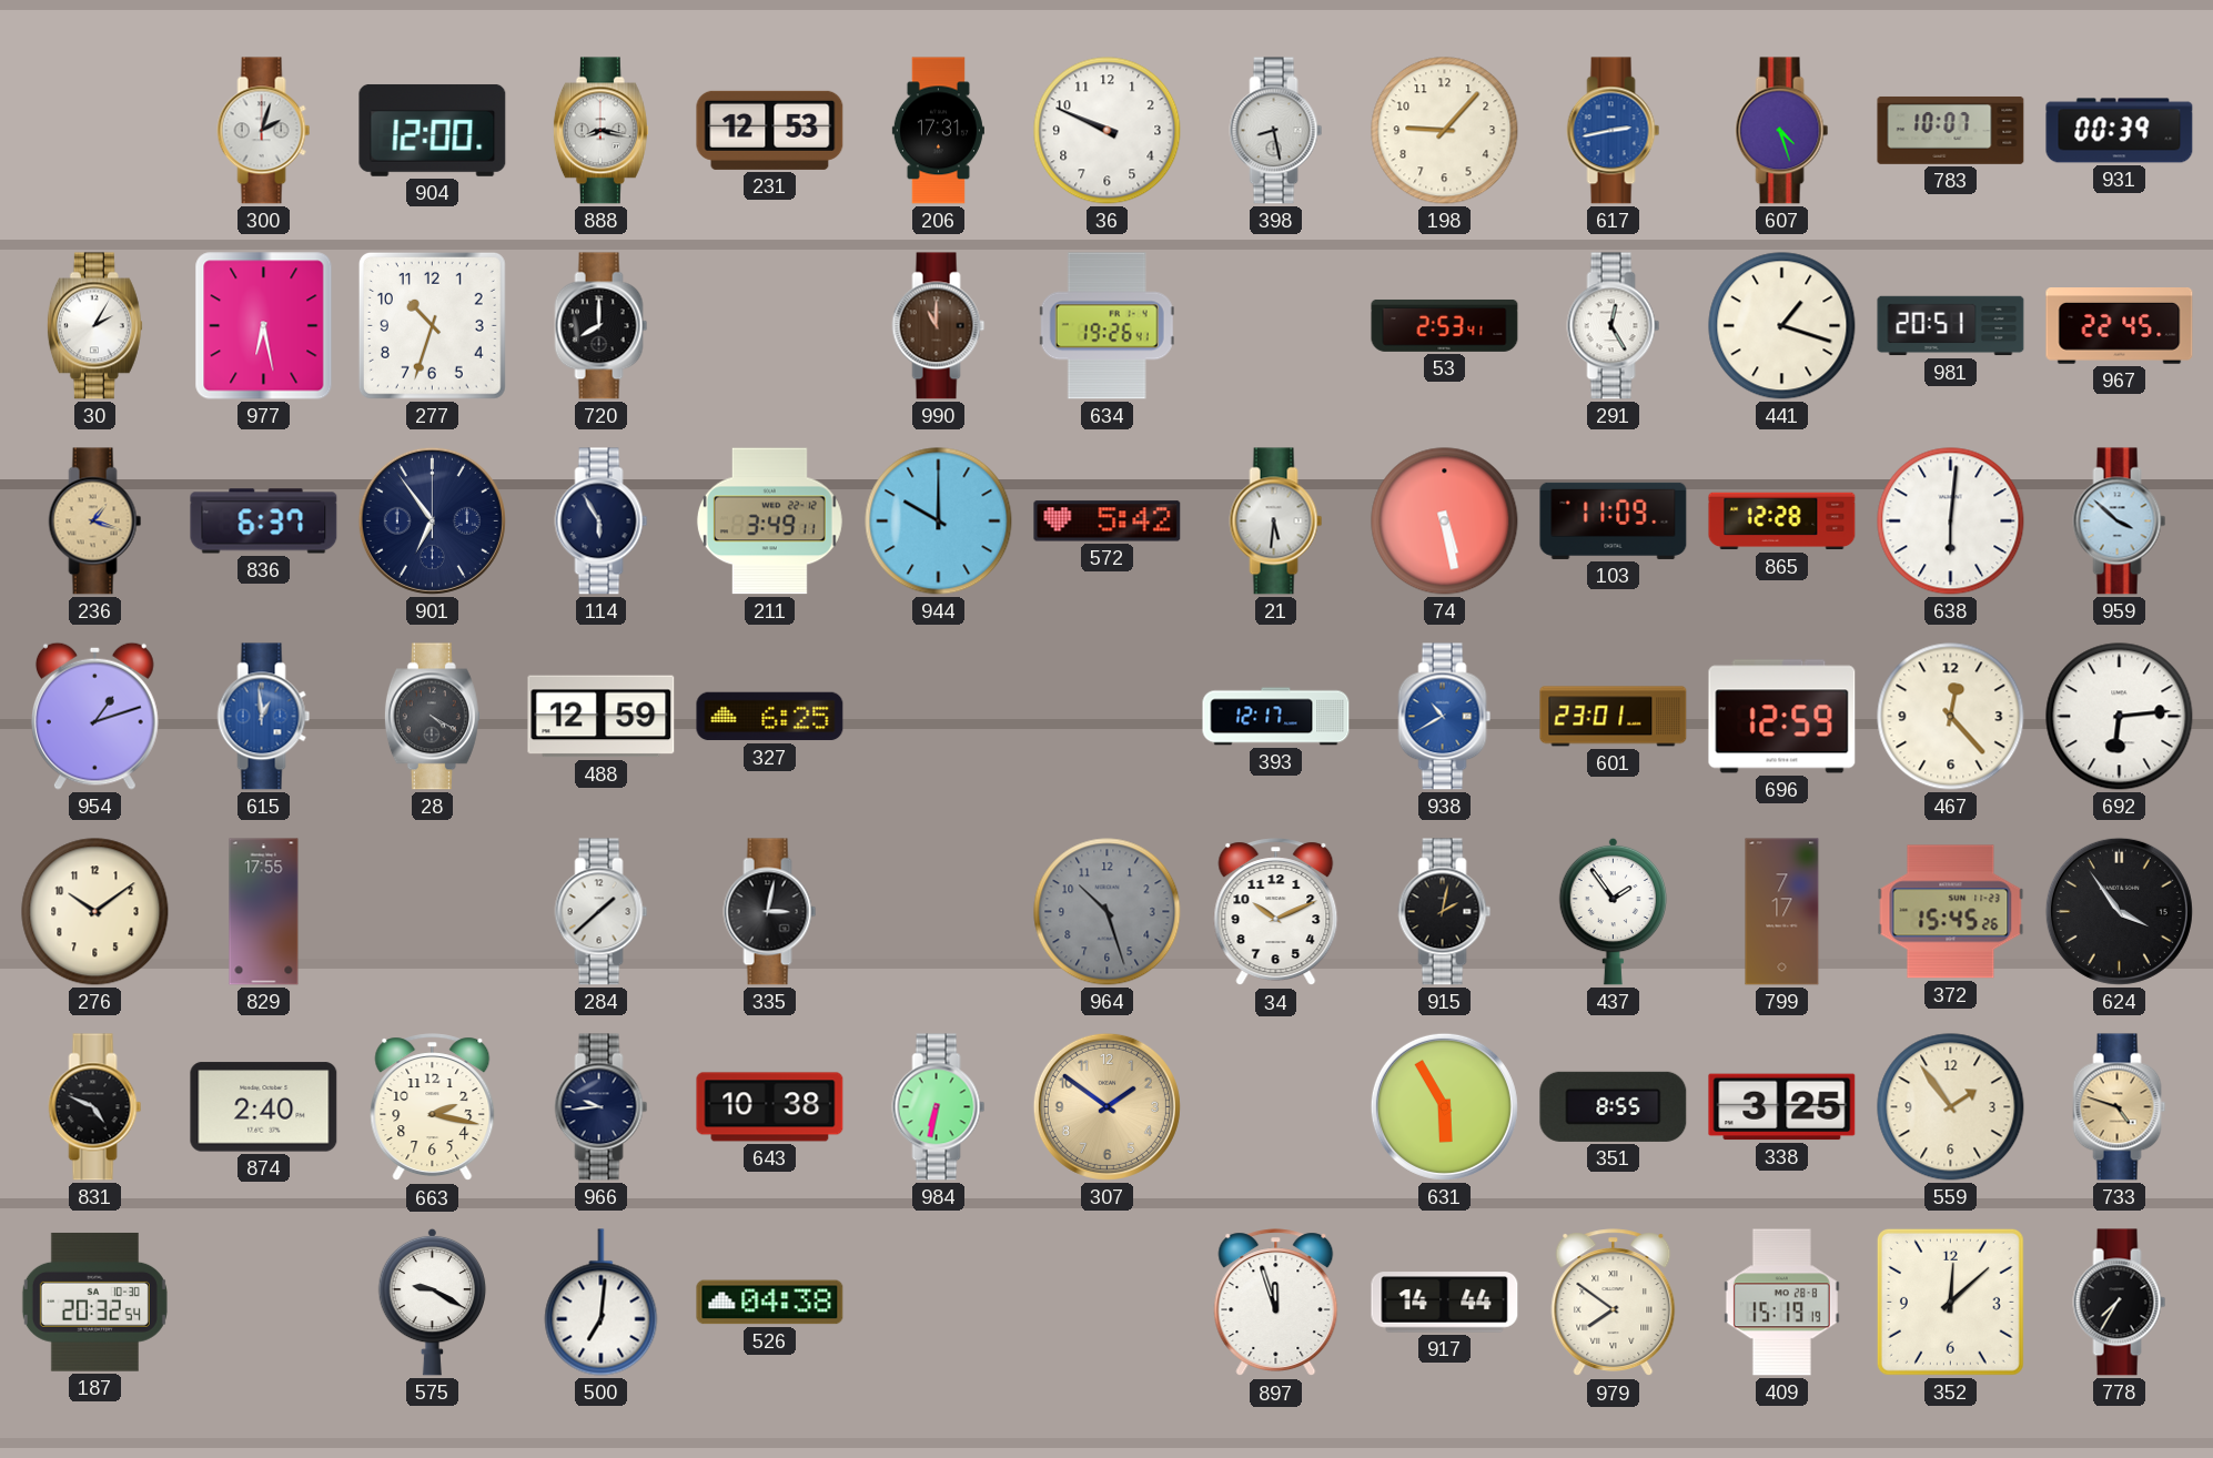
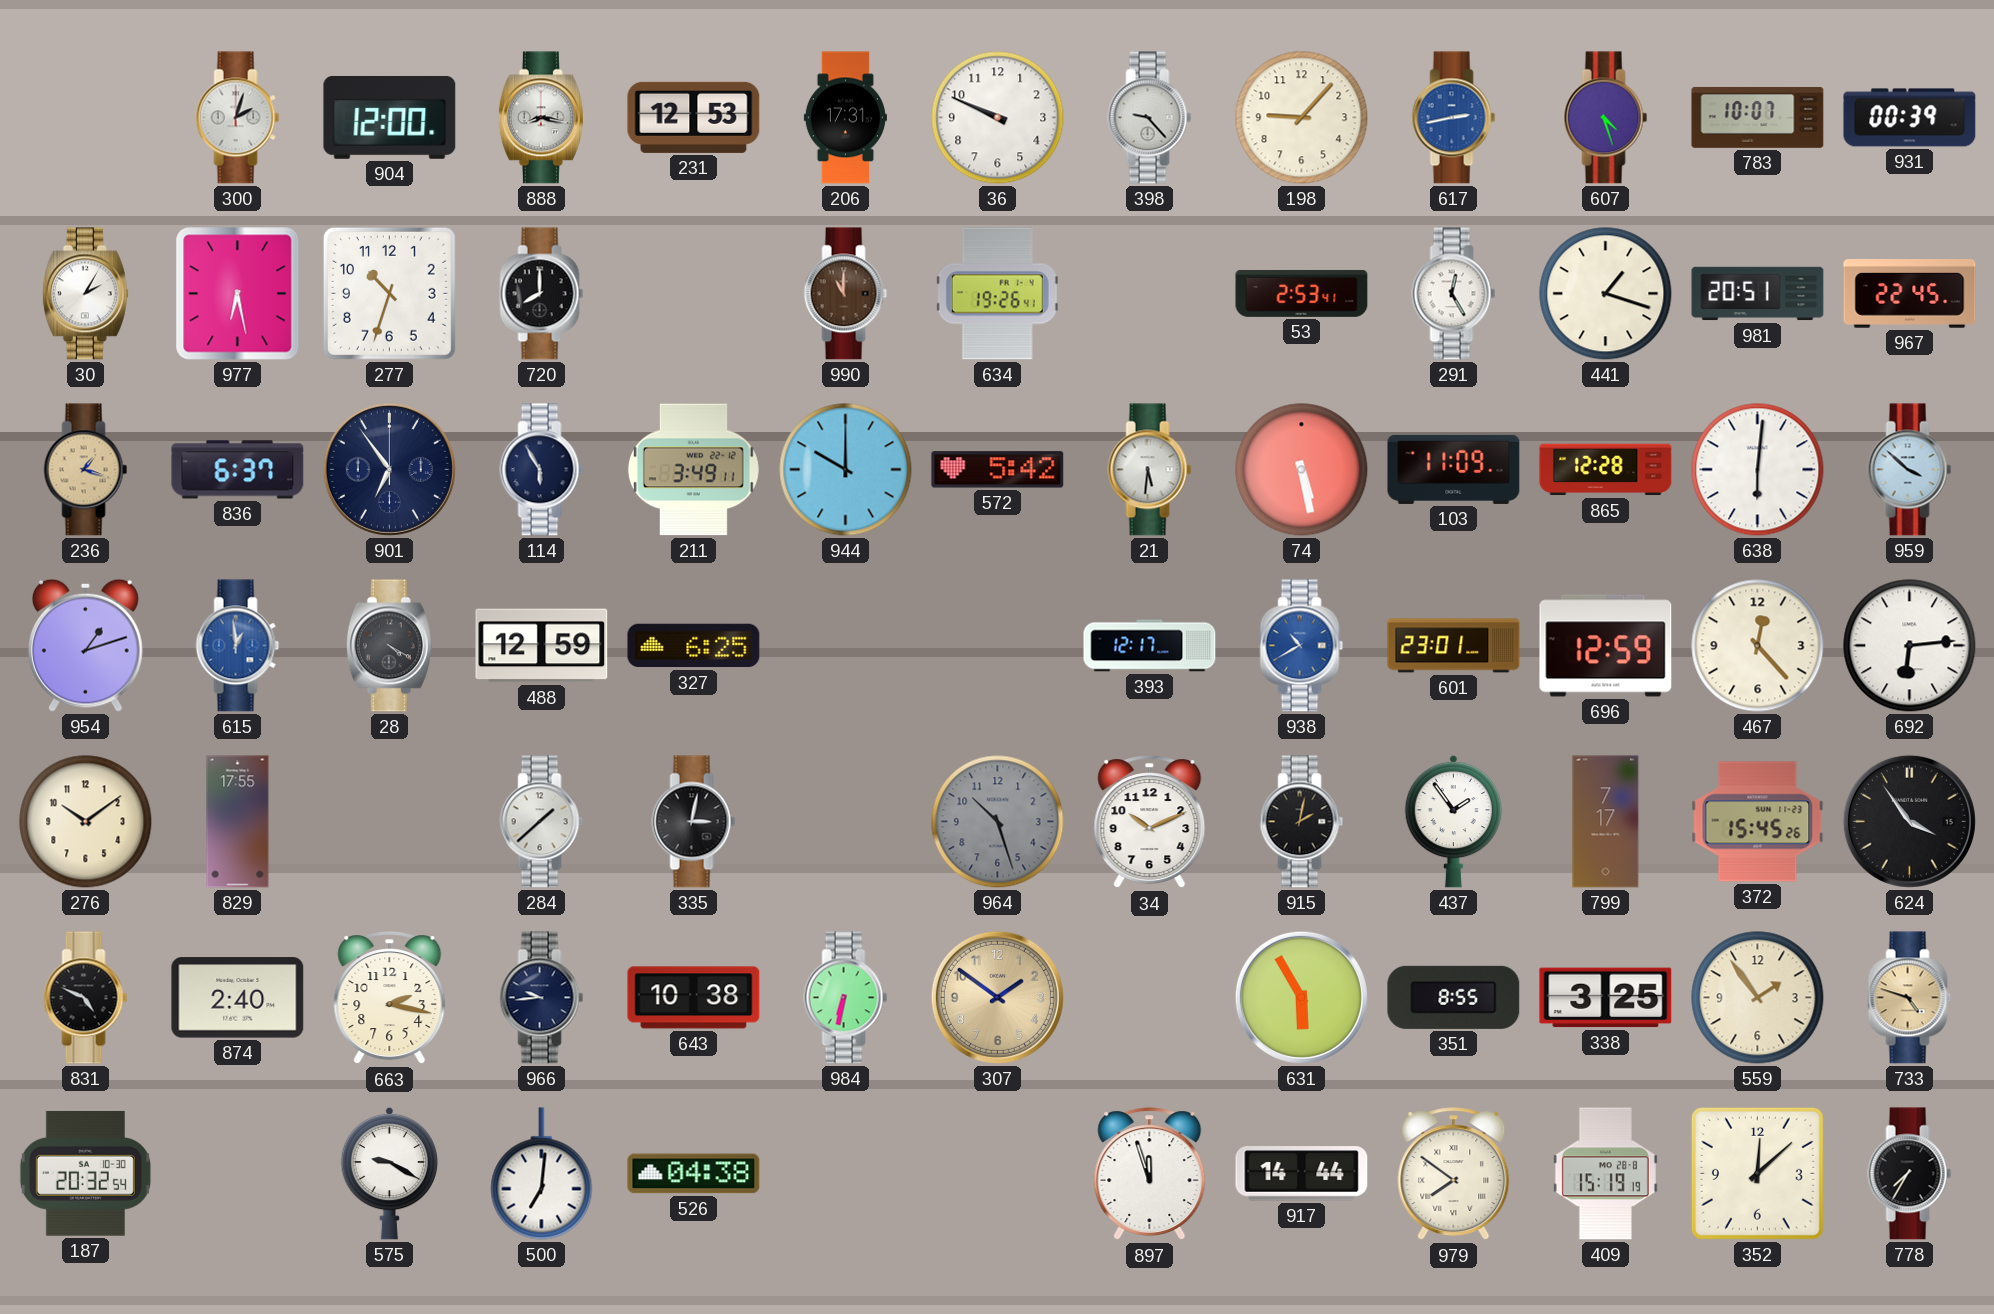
398: 8:28 -> 9:23 (1150, 118)
